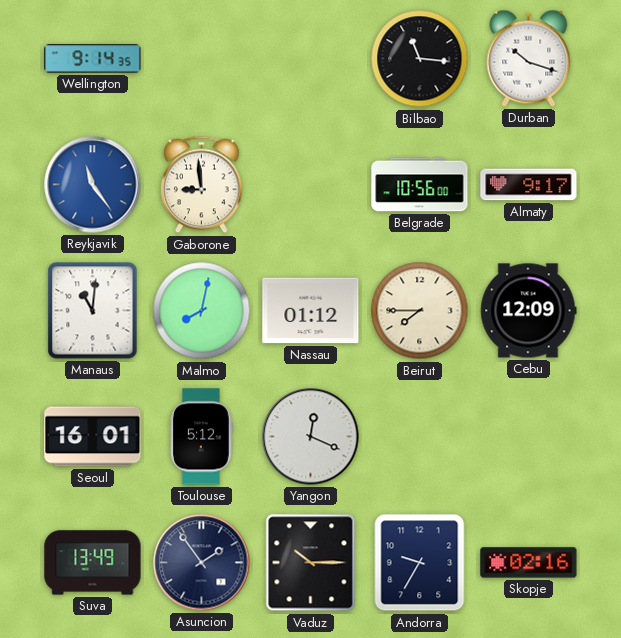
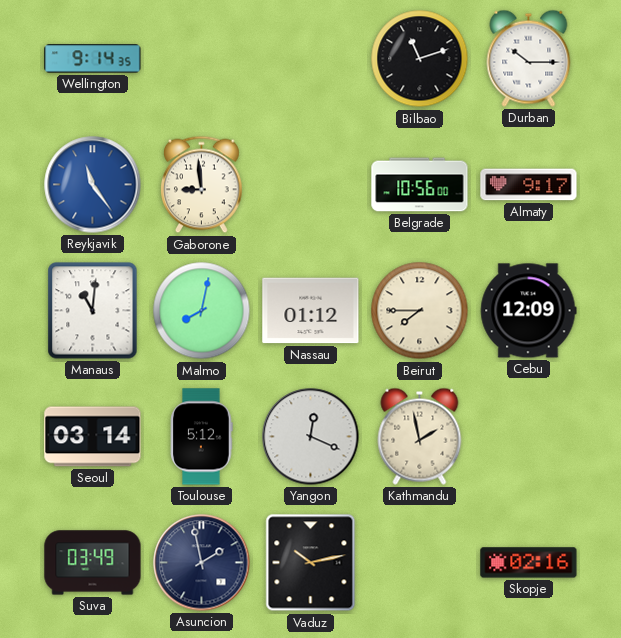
Bilbao: 11:16 -> 11:12 (420, 59)
Durban: 10:18 -> 10:15 (529, 58)
Seoul: 16:01 -> 03:14 (93, 437)
Kathmandu: none -> 1:58 (420, 436)
Suva: 13:49 -> 03:49 (93, 563)
Asuncion: 1:54 -> 1:58 (202, 563)
Vaduz: 10:15 -> 10:13 (311, 563)
Andorra: 9:35 -> none (420, 563)
